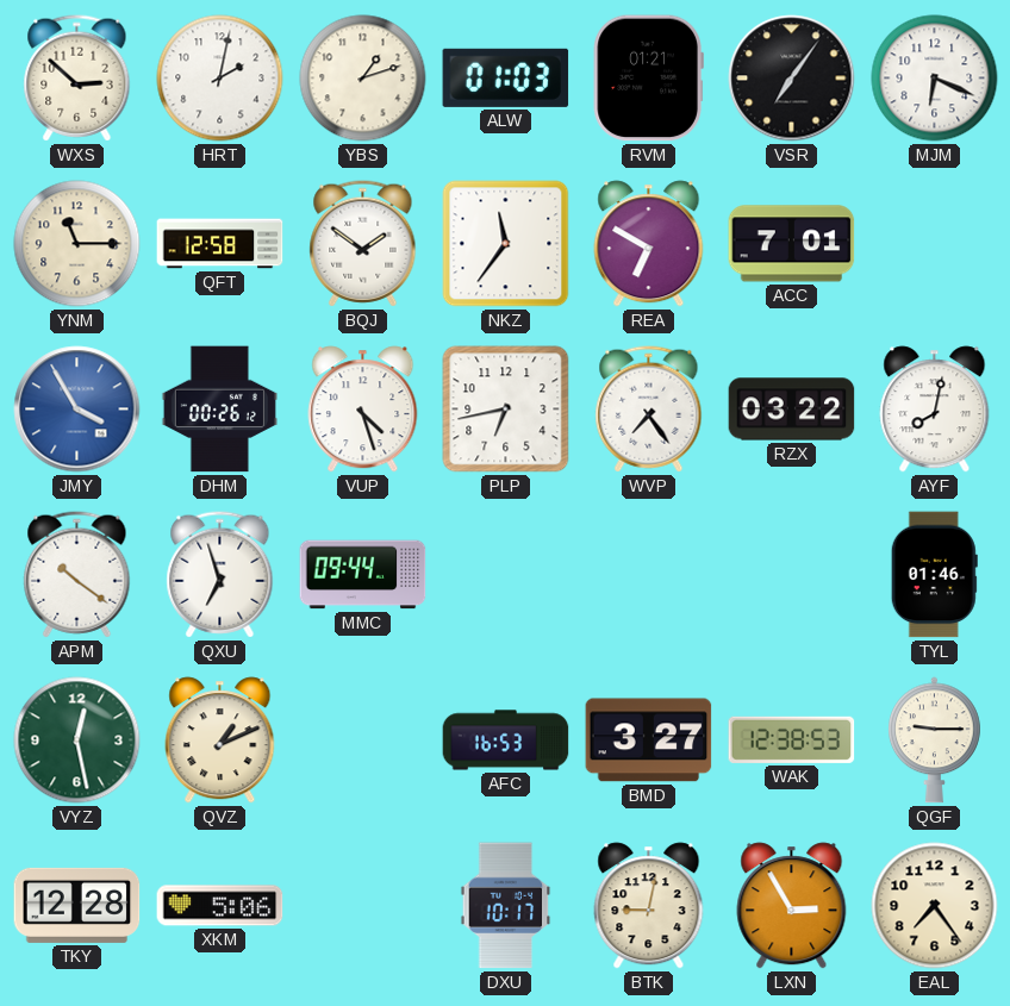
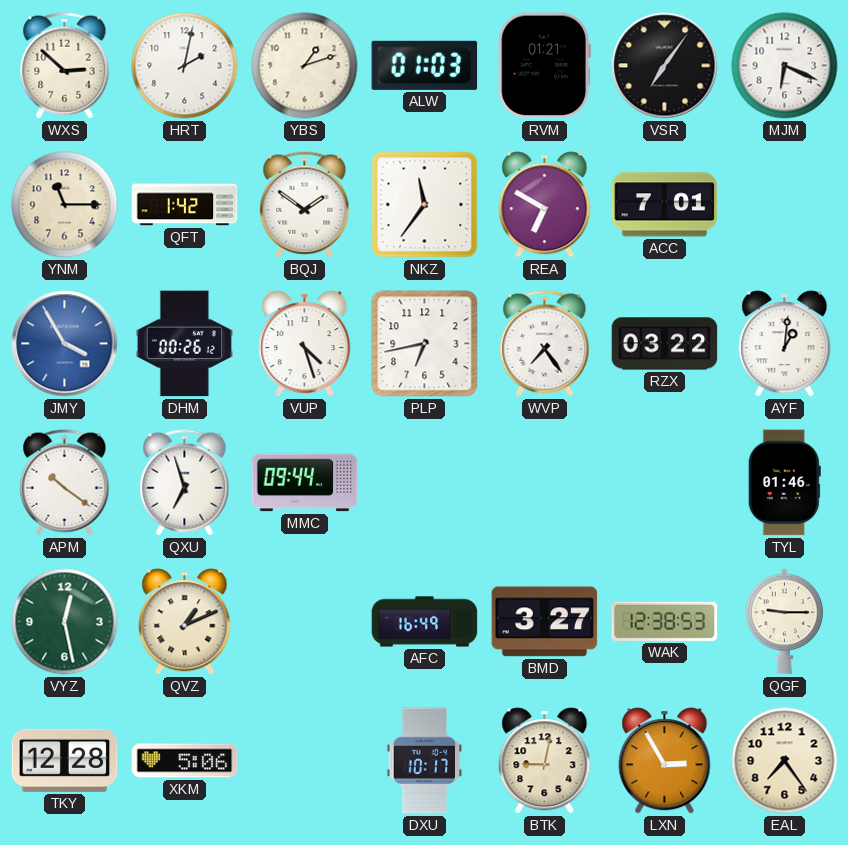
QFT: 12:58 -> 1:42 (185, 205)
AYF: 8:02 -> 1:01 (785, 344)
AFC: 16:53 -> 16:49 (425, 622)
